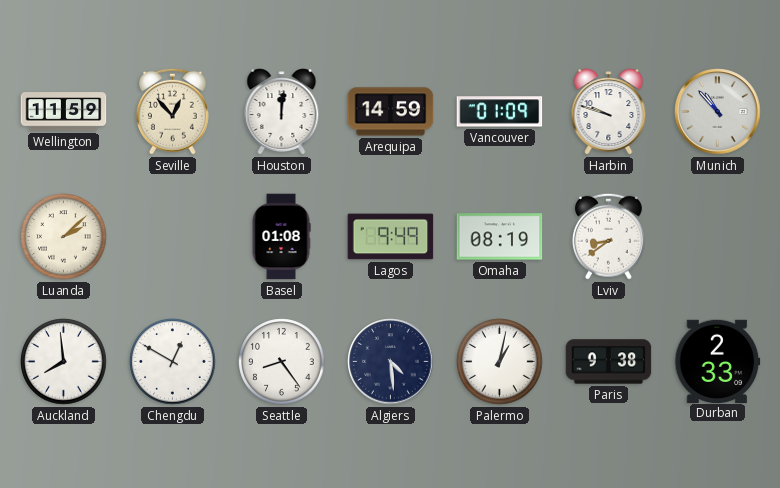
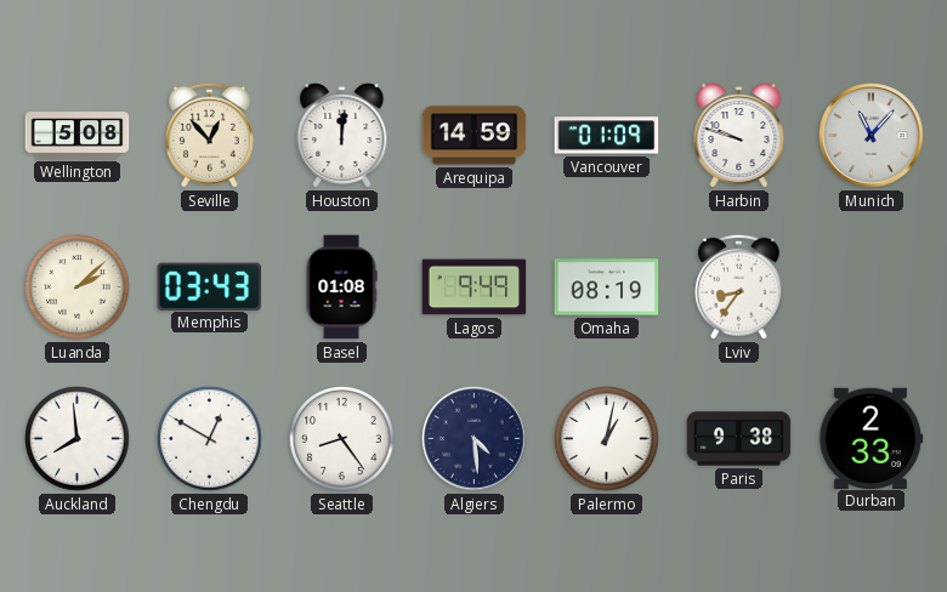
Wellington: 11:59 -> 5:08 (78, 136)
Munich: 10:53 -> 11:07 (872, 136)
Memphis: none -> 03:43 (210, 286)
Lviv: 8:39 -> 8:36 (738, 286)
